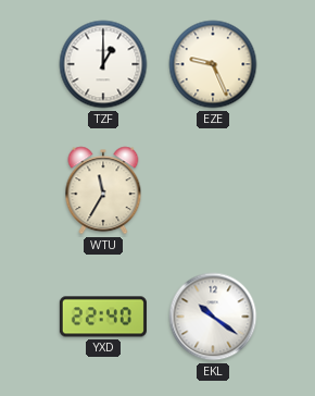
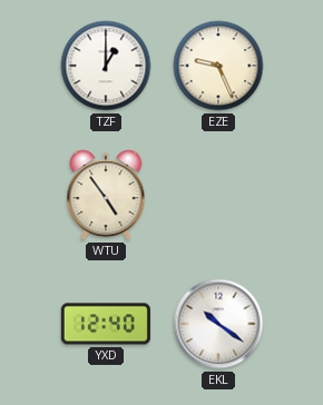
WTU: 11:35 -> 4:54 (106, 195)
YXD: 22:40 -> 12:40 (106, 324)
